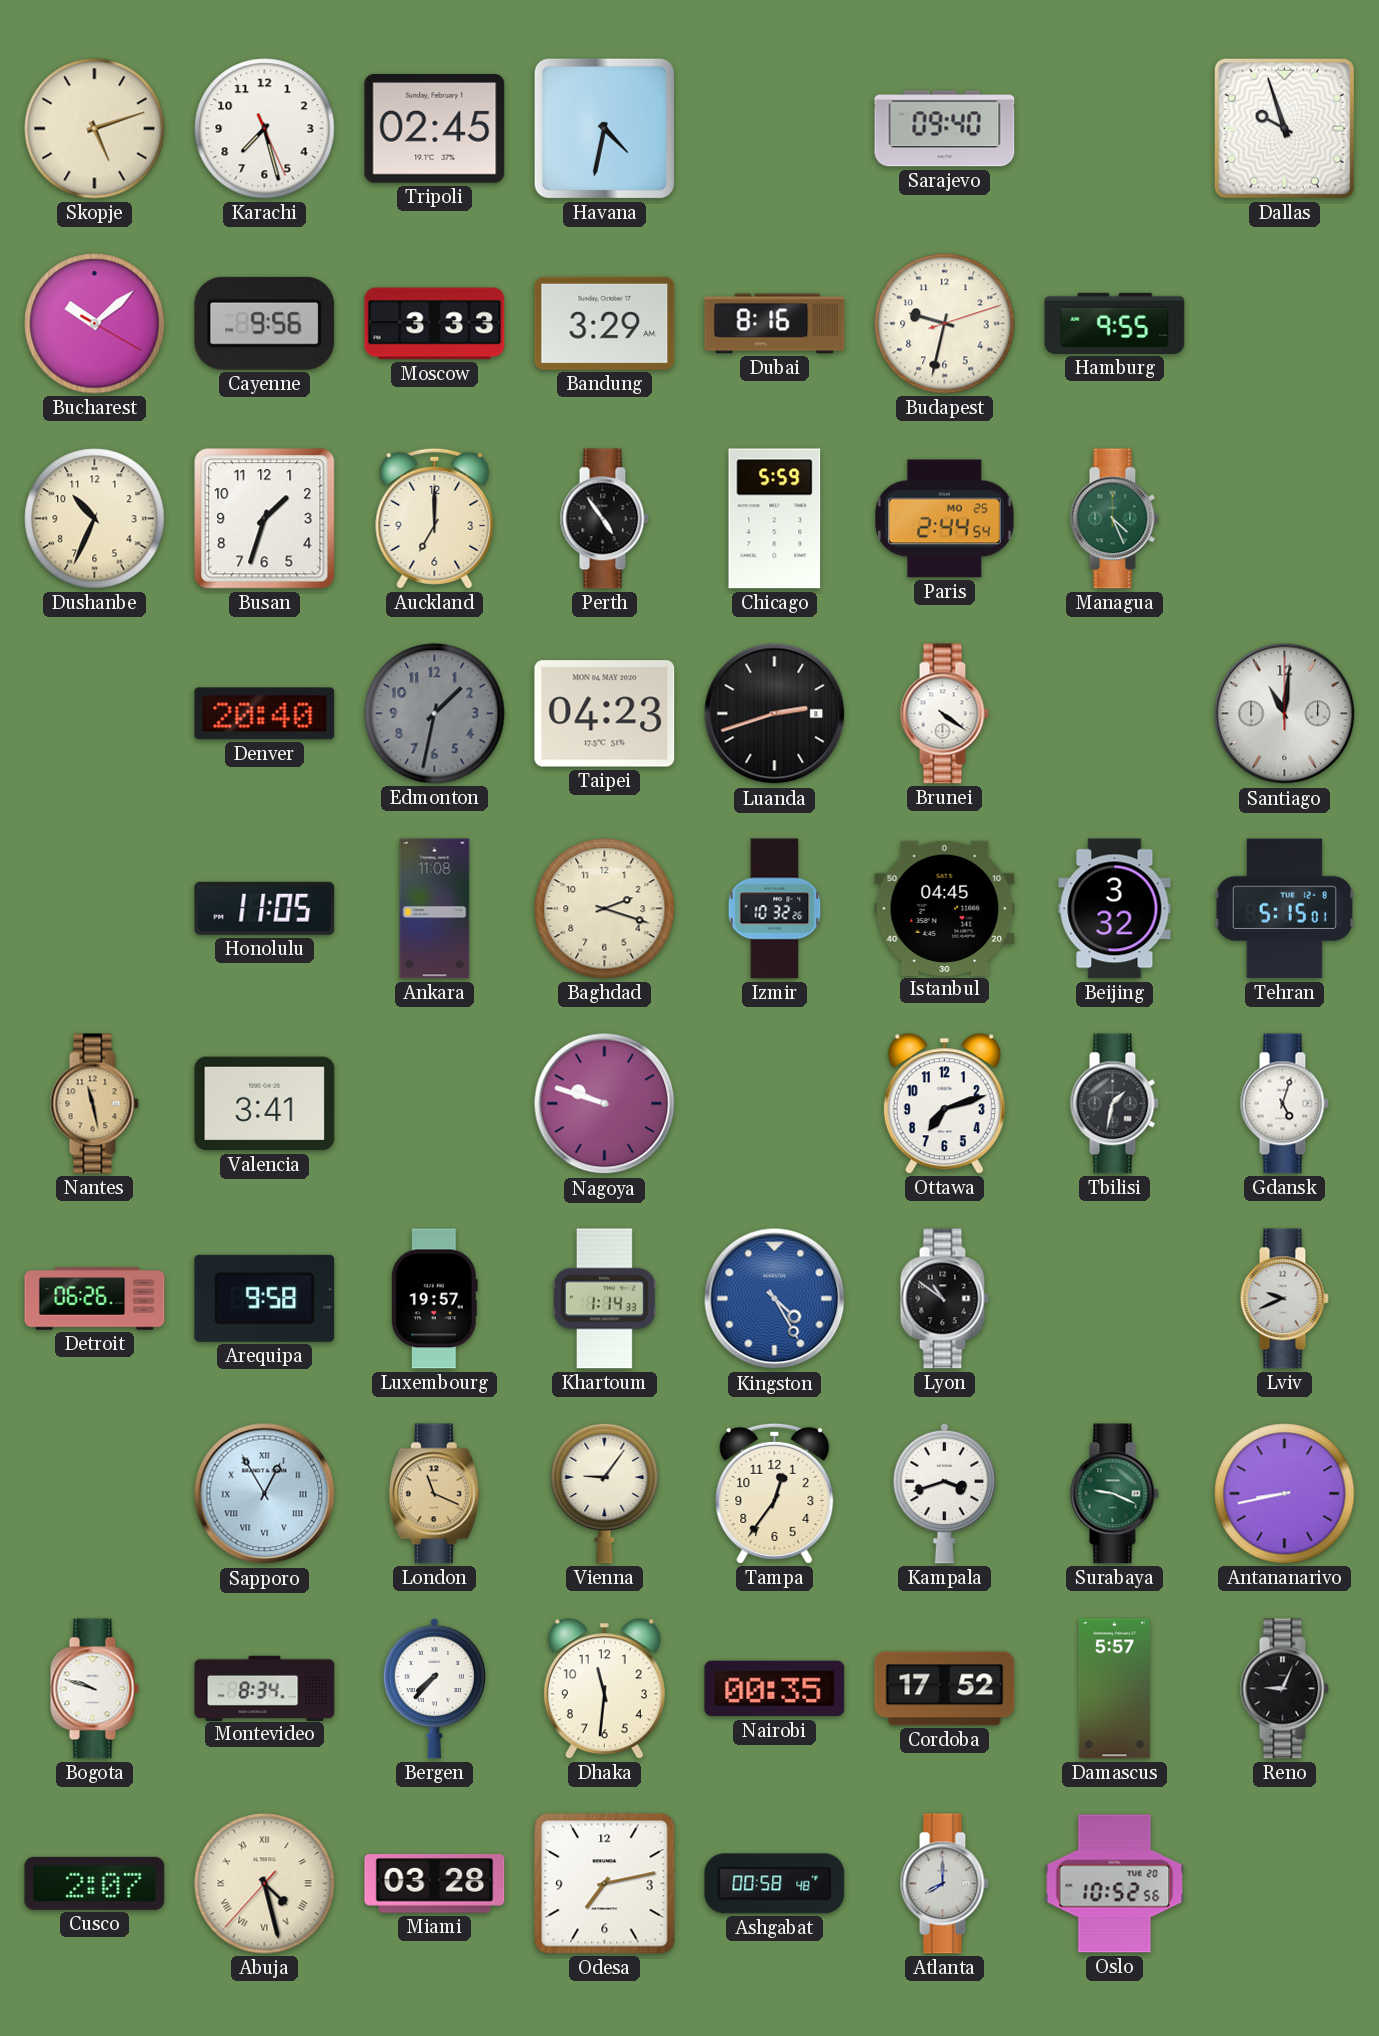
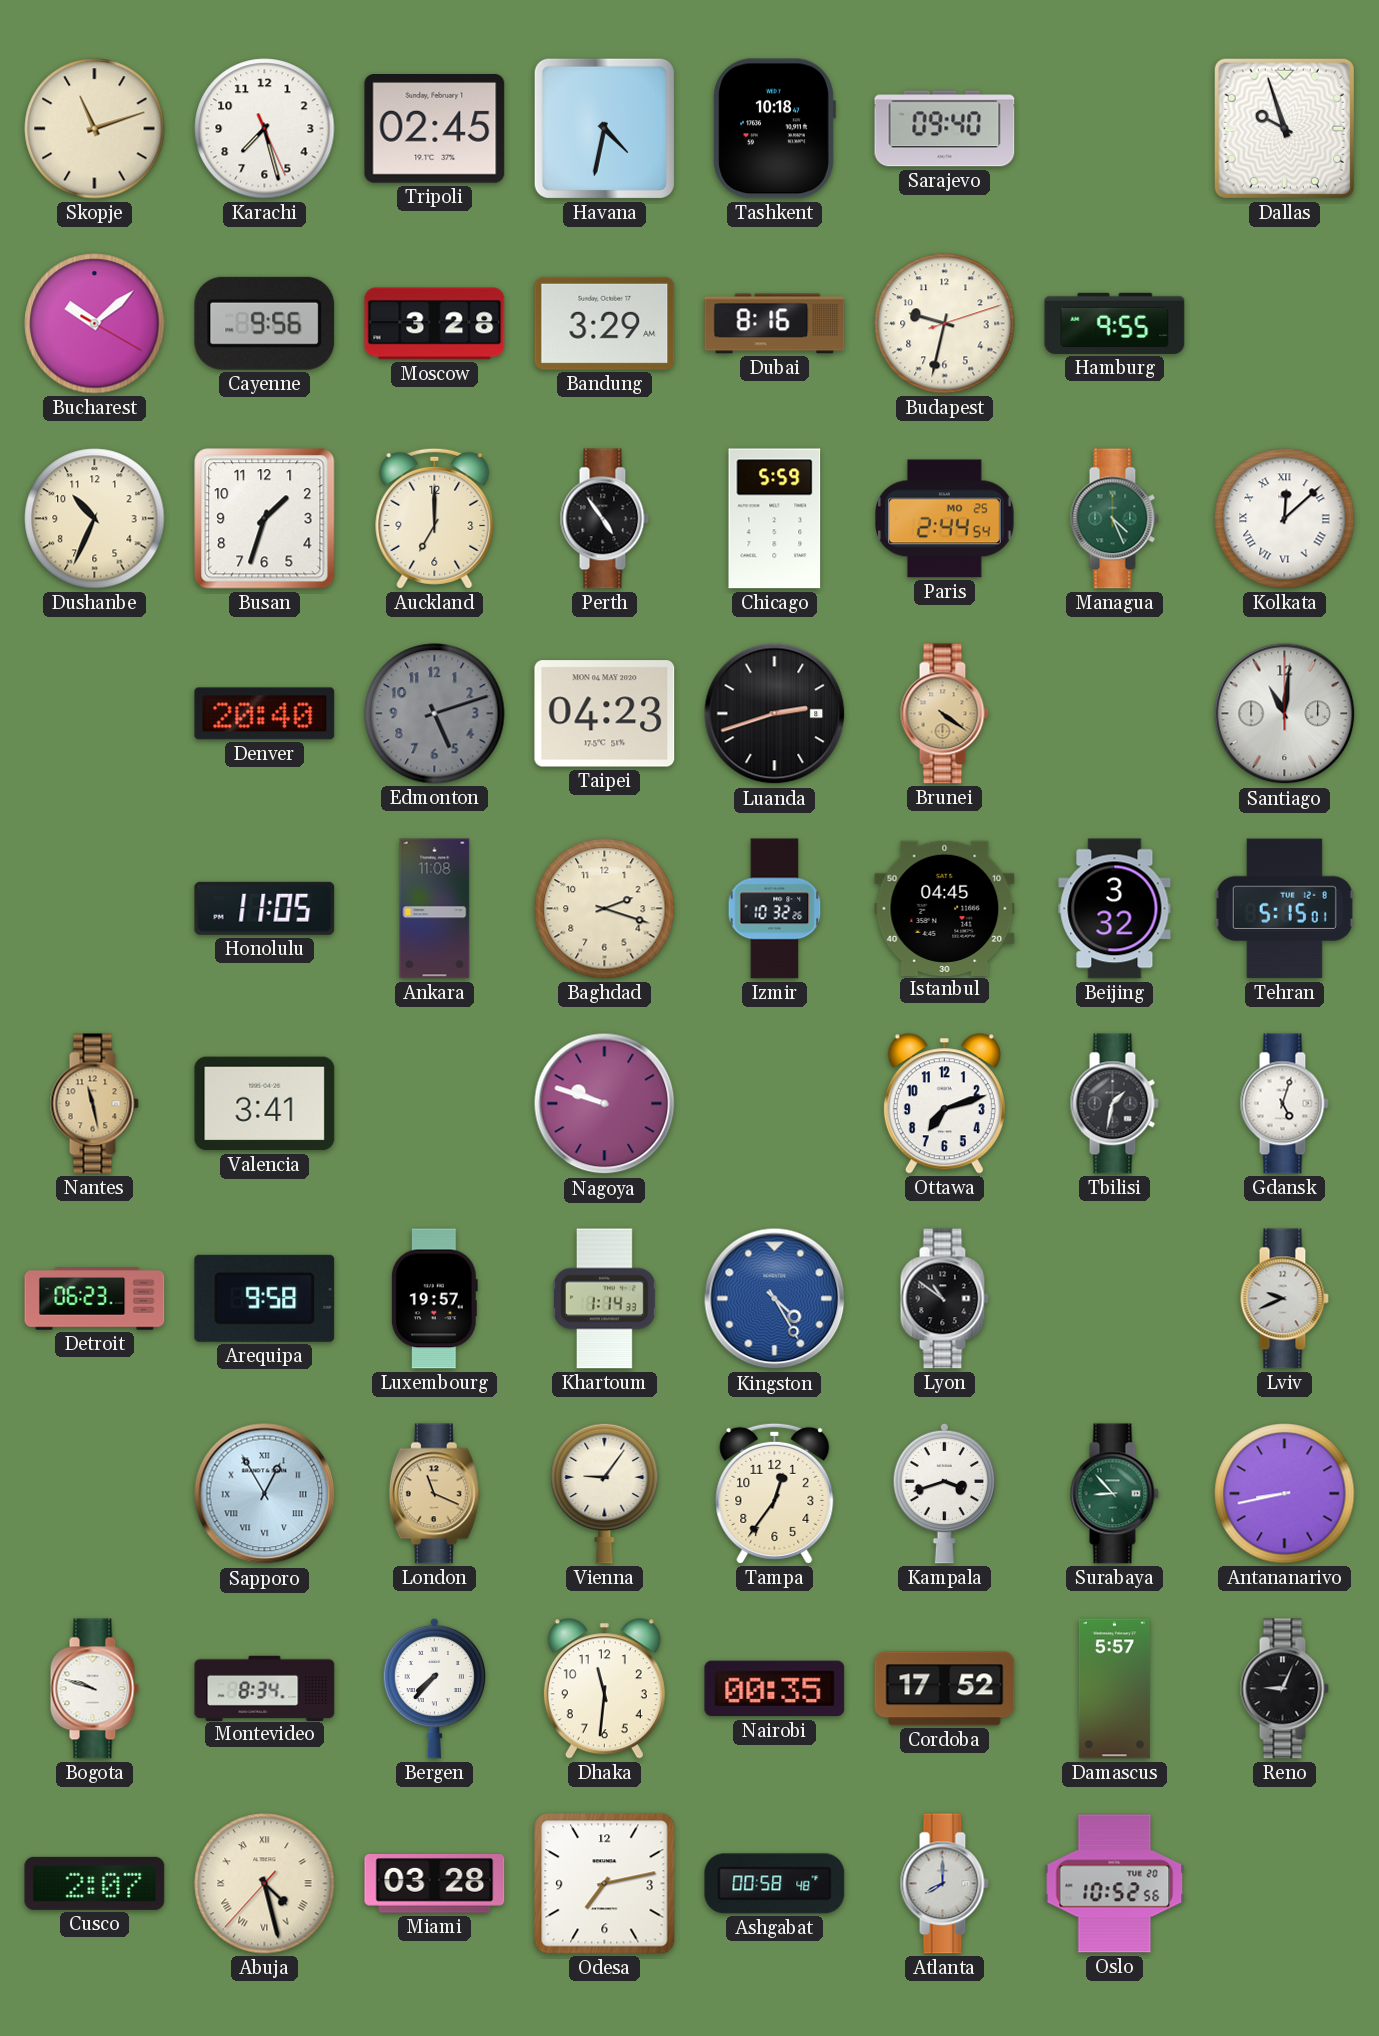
Skopje: 5:12 -> 11:12 (95, 129)
Tashkent: none -> 10:18 (774, 129)
Moscow: 3:33 -> 3:28 (435, 324)
Kolkata: none -> 12:08 (1285, 519)
Edmonton: 1:32 -> 5:12 (435, 714)
Brunei dial: white -> champagne (944, 714)
Detroit: 06:26 -> 06:23 (95, 1299)
Surabaya: 9:19 -> 8:53 (1114, 1494)
